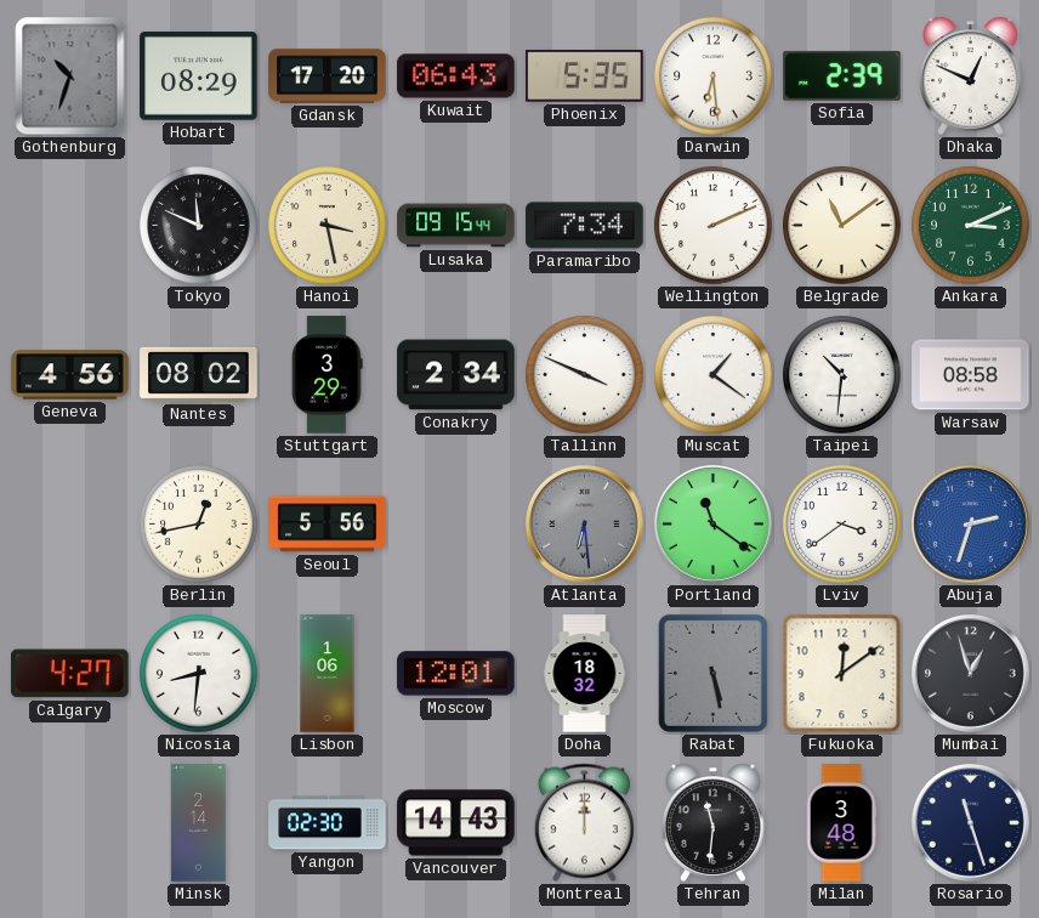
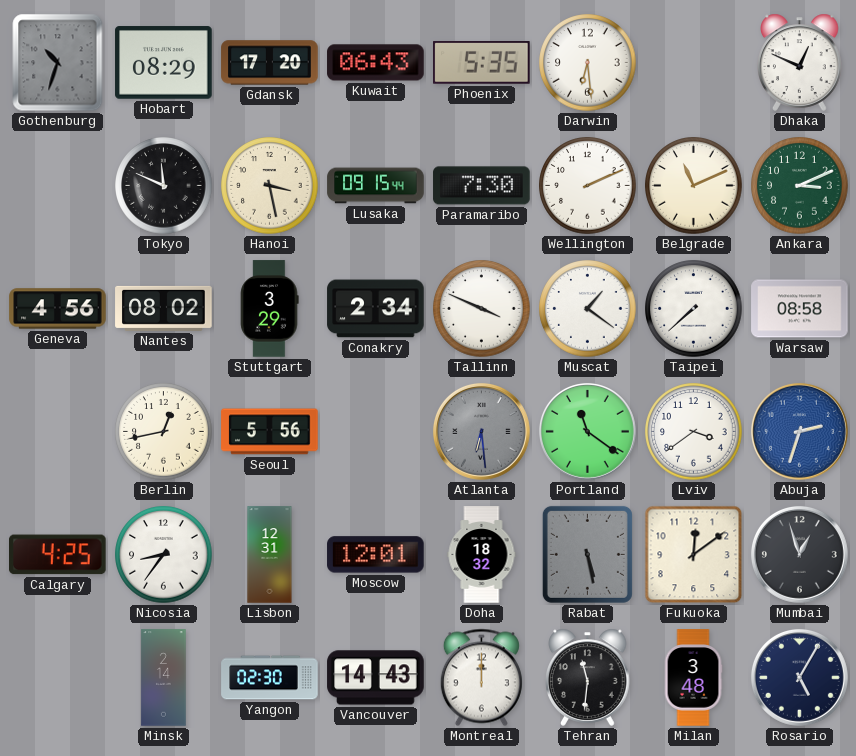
Sofia: 2:39 -> none (842, 76)
Paramaribo: 7:34 -> 7:30 (482, 186)
Belgrade: 11:09 -> 11:11 (694, 186)
Taipei: 10:31 -> 7:38 (694, 309)
Calgary: 4:27 -> 4:25 (58, 555)
Nicosia: 8:31 -> 8:36 (164, 555)
Lisbon: 1:06 -> 12:31 (270, 555)
Rosario: 11:27 -> 5:05 (799, 677)
